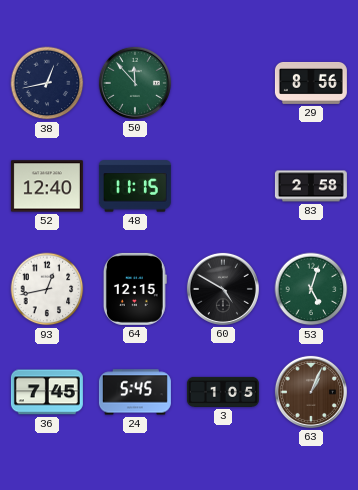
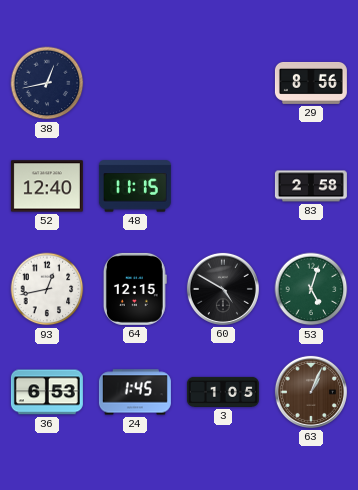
50: 11:53 -> none (135, 83)
36: 7:45 -> 6:53 (47, 392)
24: 5:45 -> 1:45 (135, 392)
